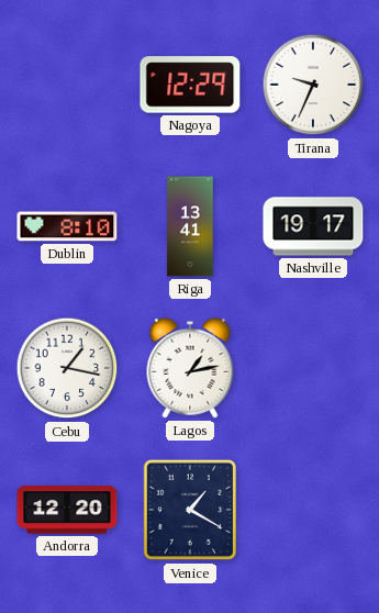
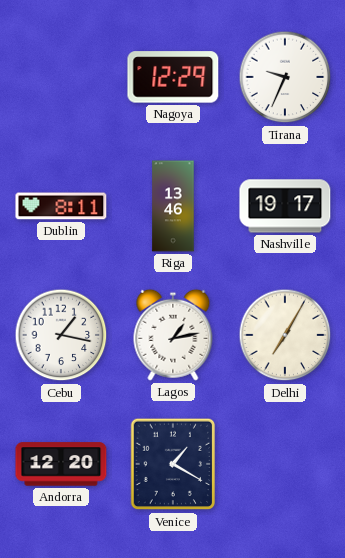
Dublin: 8:10 -> 8:11 (61, 206)
Riga: 13:41 -> 13:46 (173, 206)
Delhi: none -> 7:05 (285, 335)
